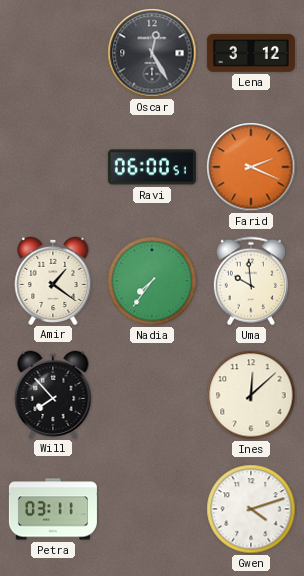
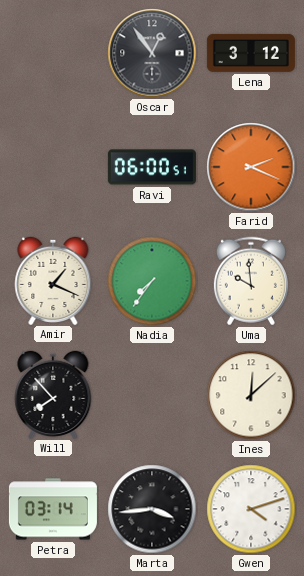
Oscar: 12:25 -> 12:54 (152, 53)
Amir: 1:21 -> 1:19 (53, 280)
Petra: 03:11 -> 03:14 (53, 509)
Marta: none -> 3:44 (152, 509)
